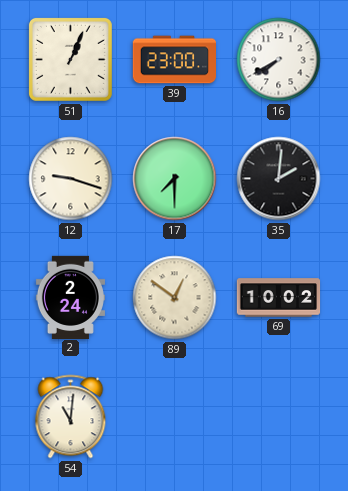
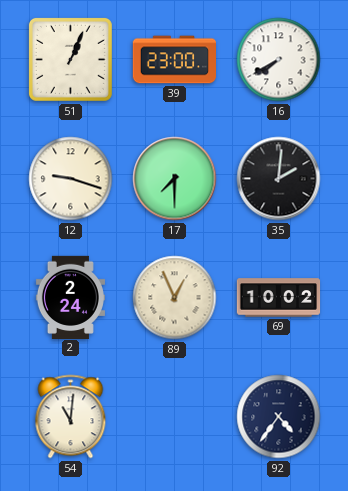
89: 12:51 -> 12:56 (175, 298)
92: none -> 4:36 (279, 417)
